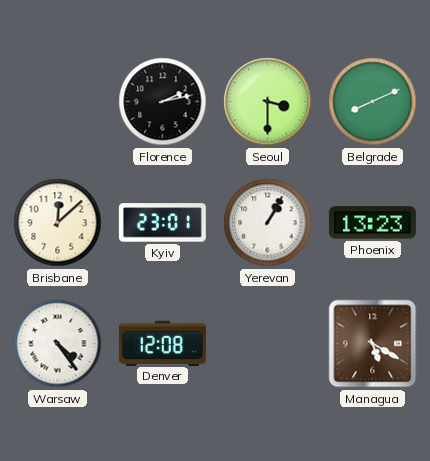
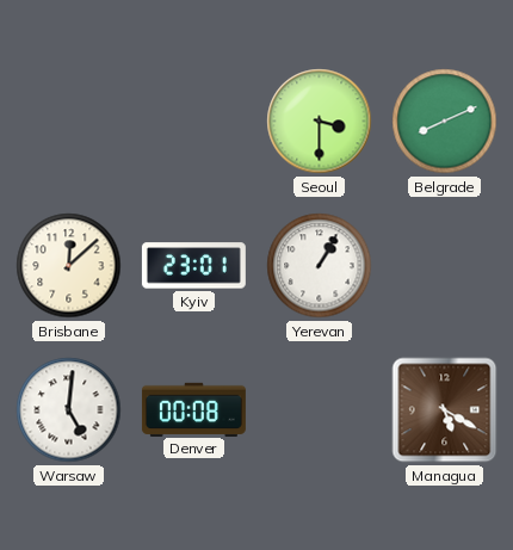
Florence: 2:13 -> none (163, 102)
Phoenix: 13:23 -> none (372, 223)
Warsaw: 4:24 -> 5:01 (69, 410)
Denver: 12:08 -> 00:08 (193, 409)
